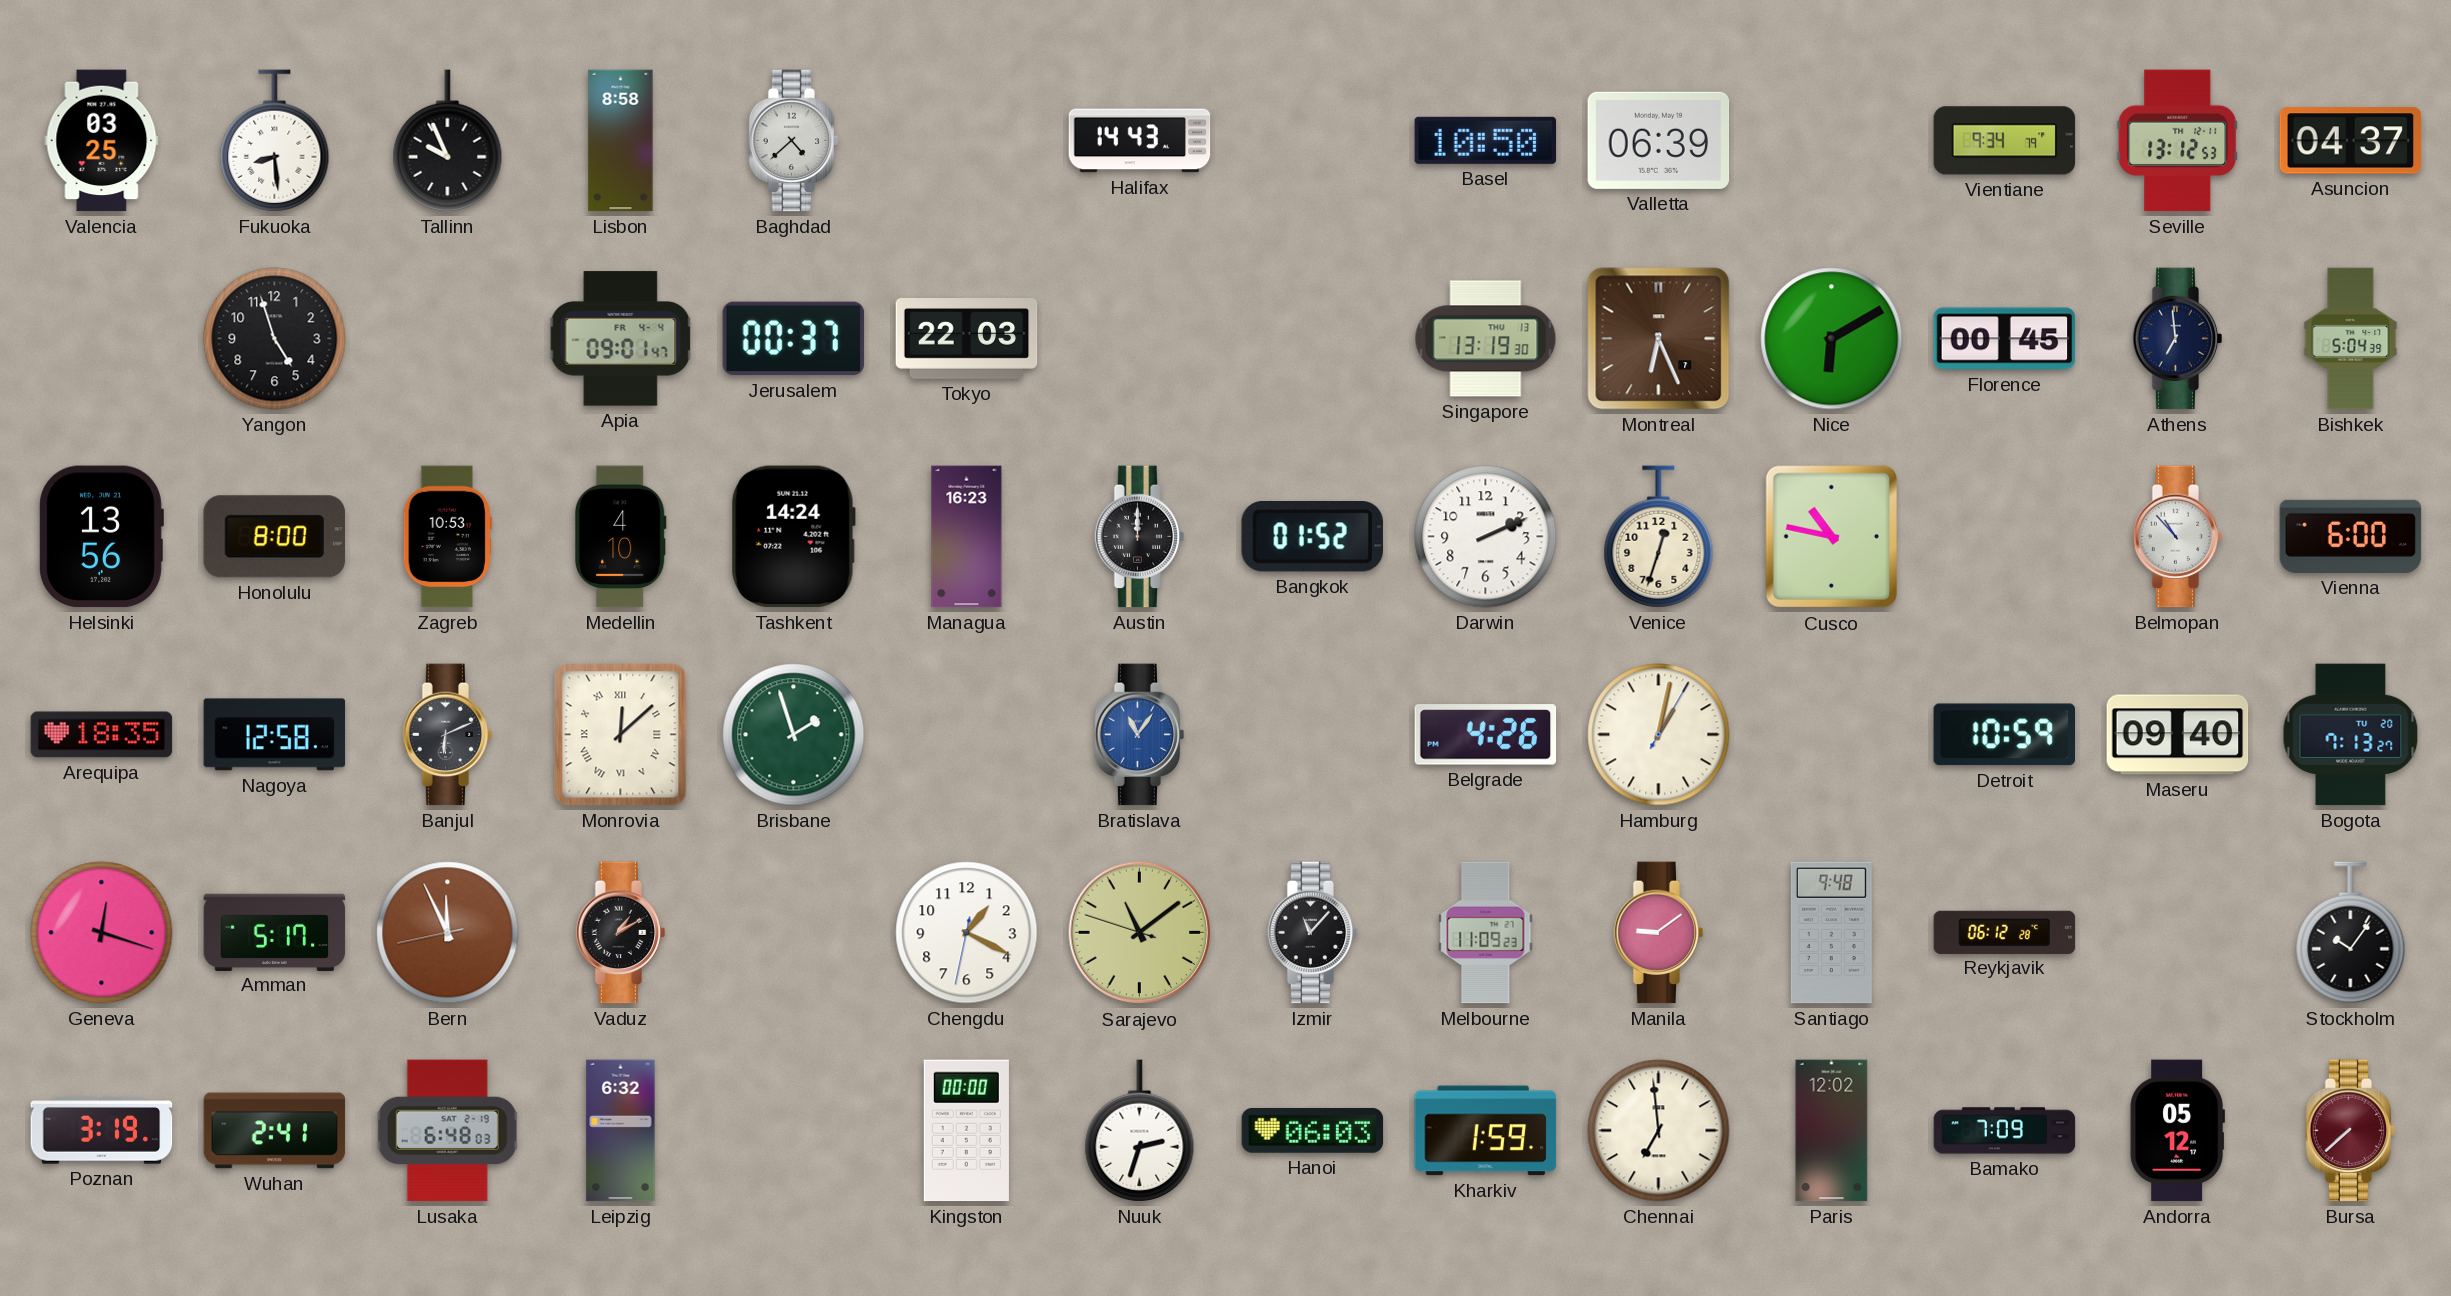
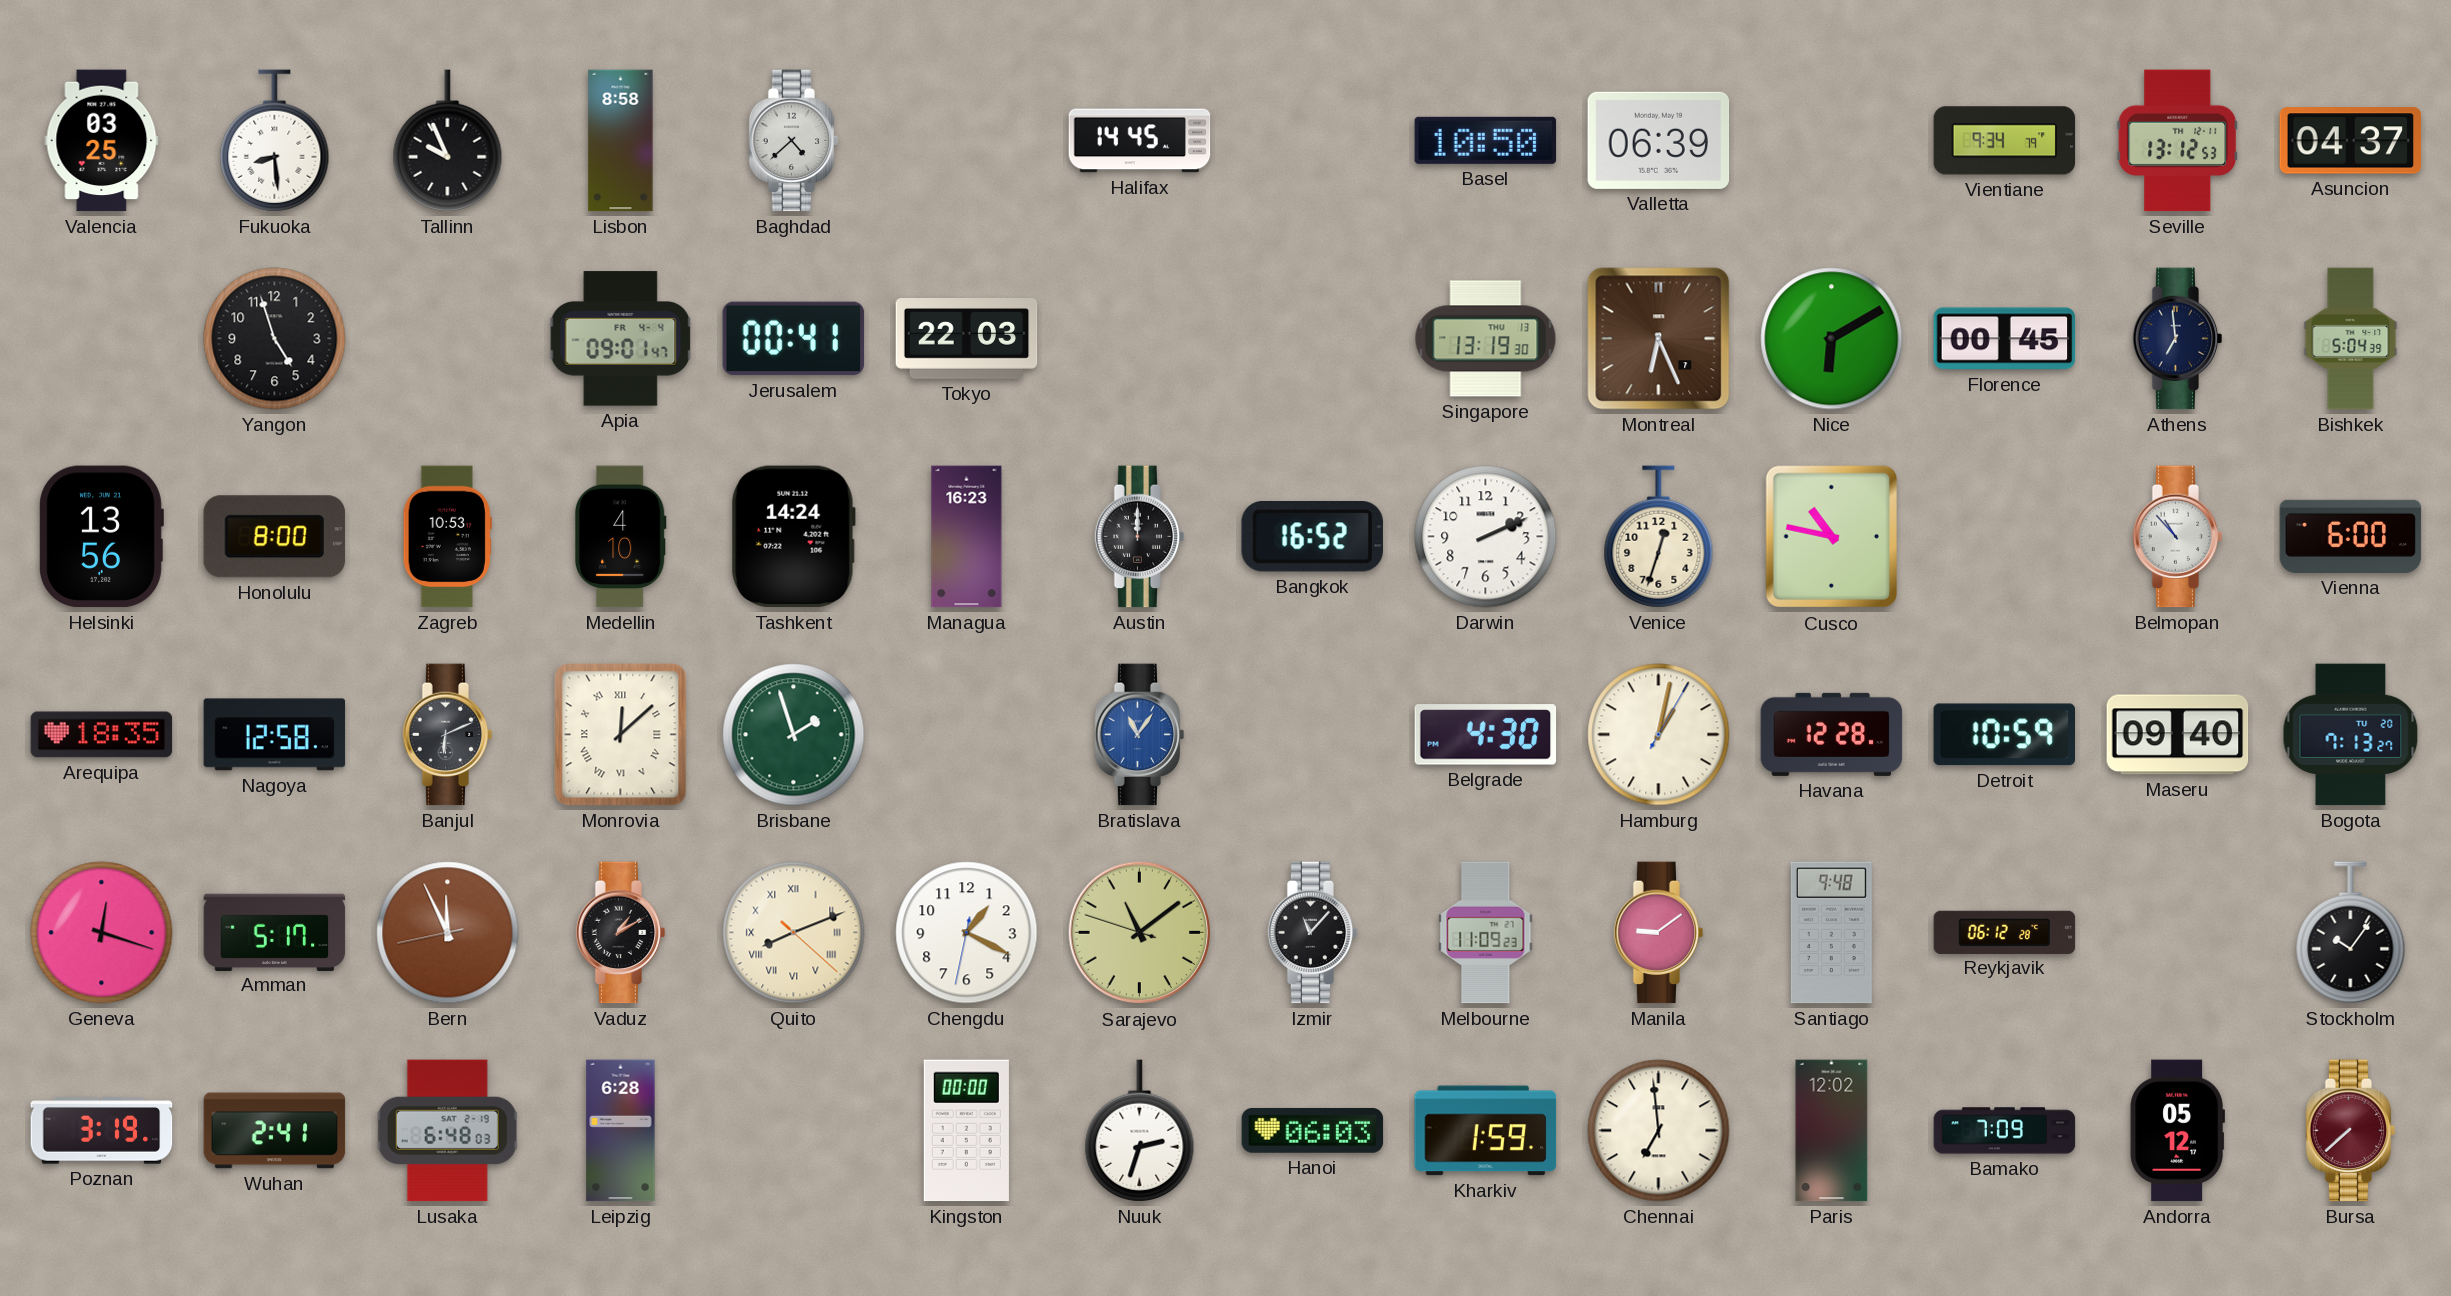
Halifax: 14:43 -> 14:45 (1140, 141)
Jerusalem: 00:37 -> 00:41 (794, 339)
Bangkok: 01:52 -> 16:52 (1312, 537)
Belgrade: 4:26 -> 4:30 (1486, 735)
Havana: none -> 12:28 (1832, 734)
Quito: none -> 8:11 (794, 933)
Leipzig: 6:32 -> 6:28 (621, 1131)
